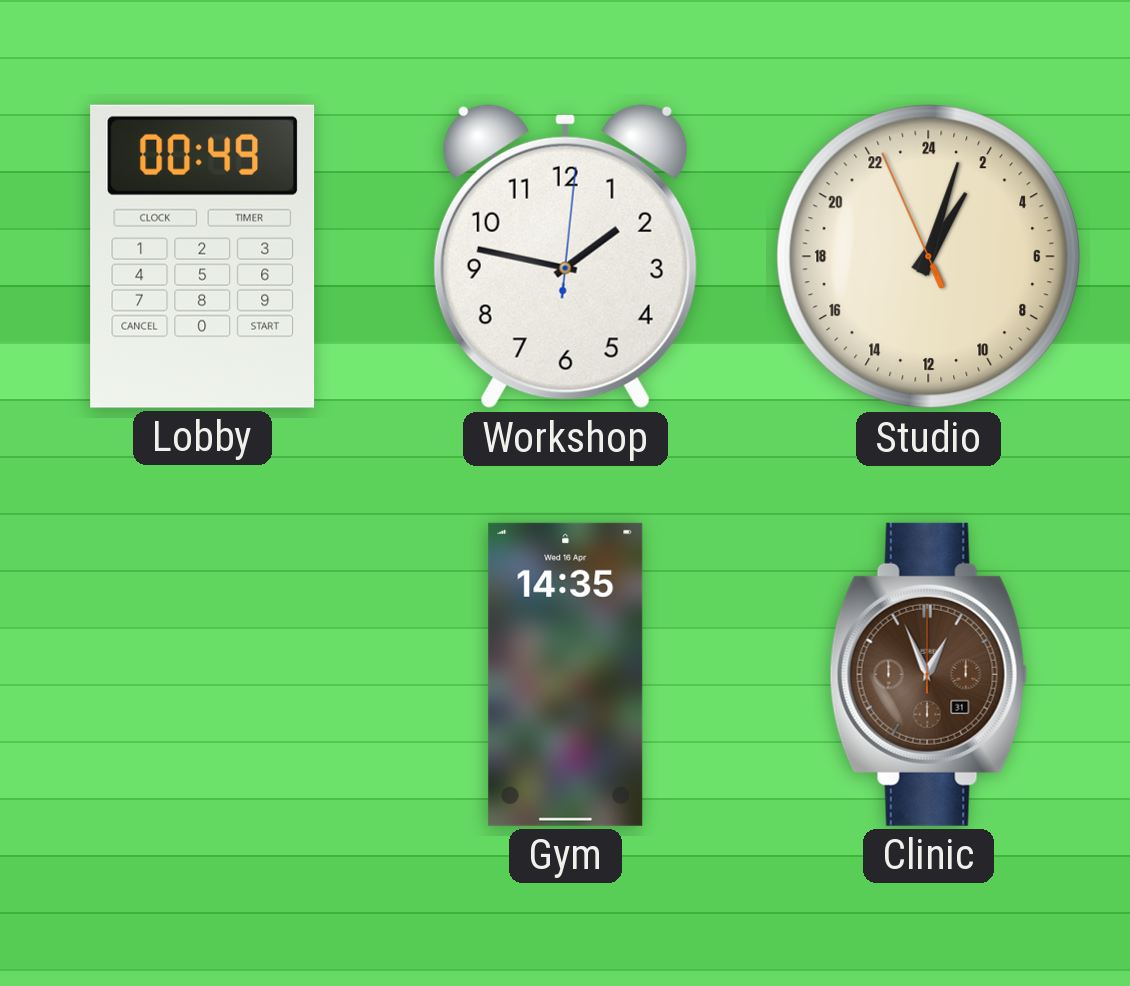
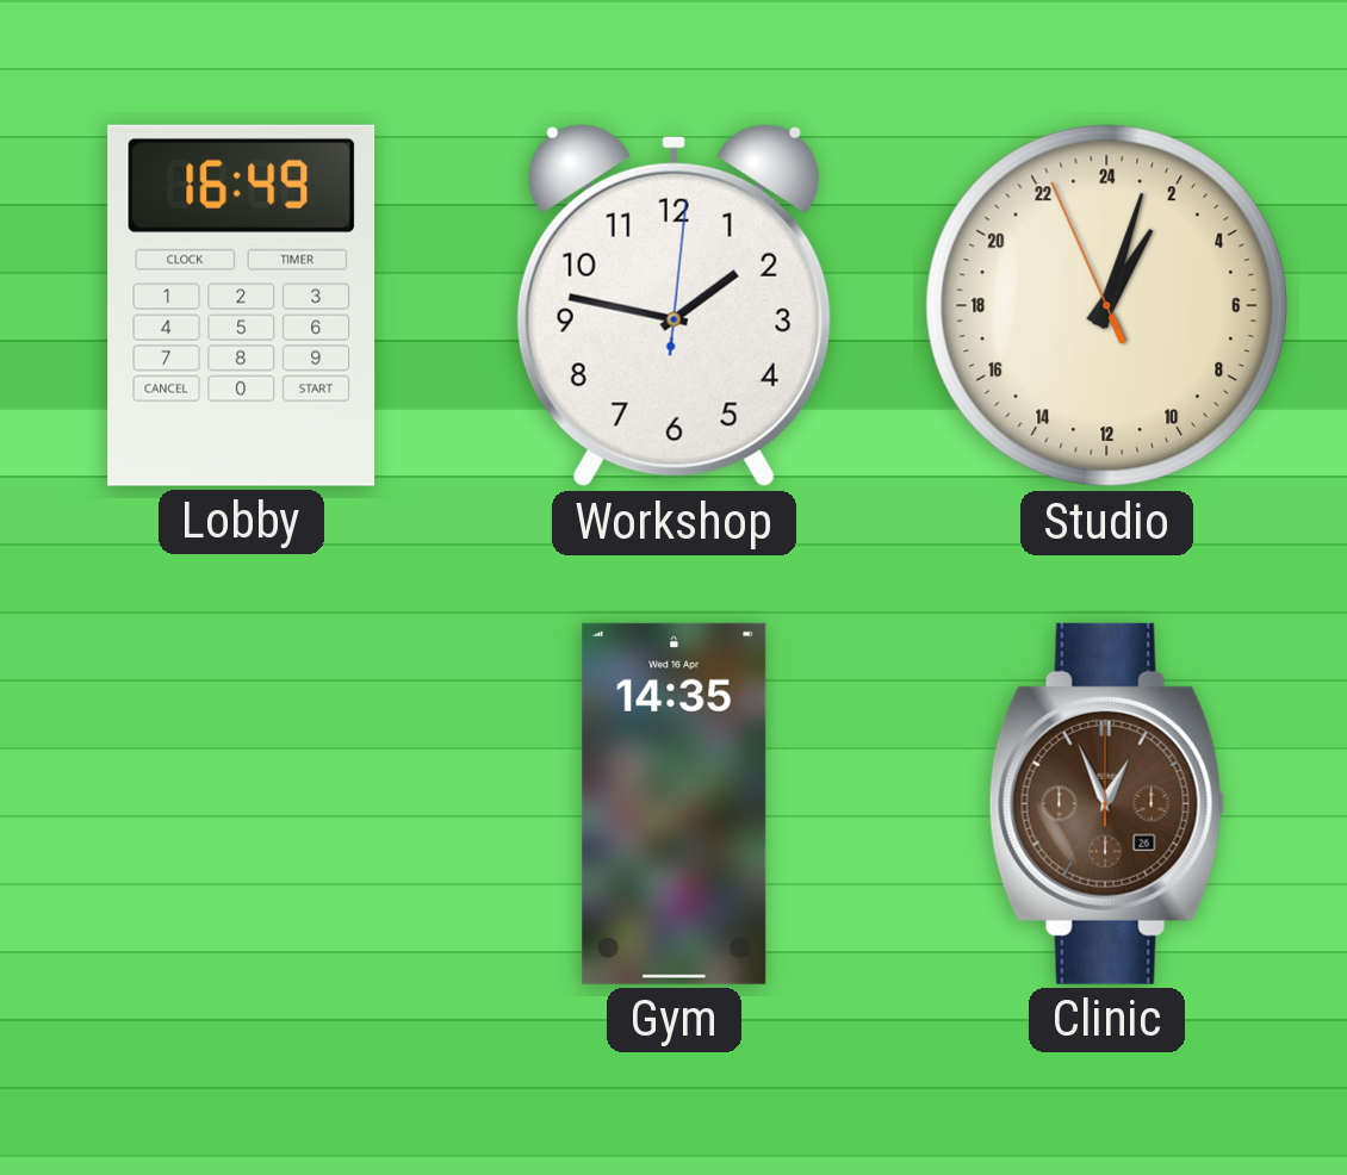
Lobby: 00:49 -> 16:49 (242, 305)
Clinic date: 31 -> 26 (1106, 803)
